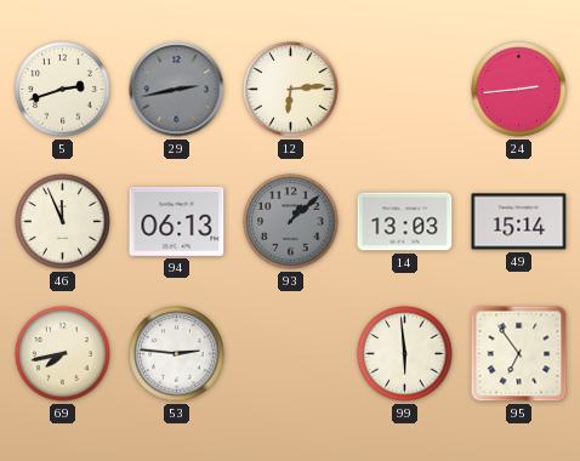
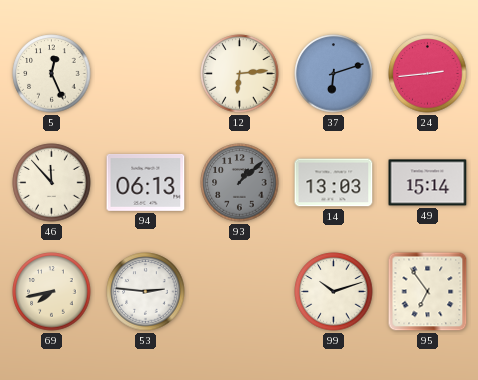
5: 2:42 -> 12:26 (52, 74)
29: 2:43 -> none (177, 90)
37: none -> 6:12 (334, 74)
46: 11:56 -> 11:53 (52, 183)
99: 5:59 -> 10:12 (334, 292)
